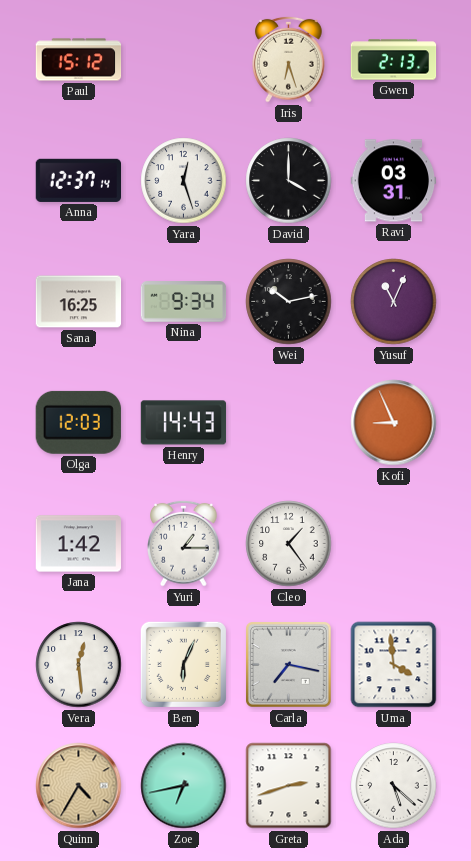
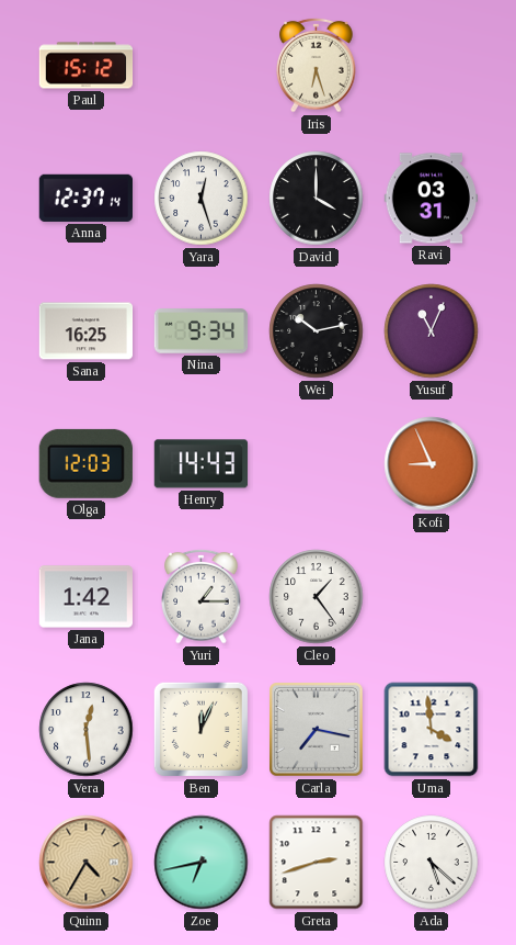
Gwen: 2:13 -> none (394, 60)
Ben: 6:04 -> 12:04 (200, 729)
